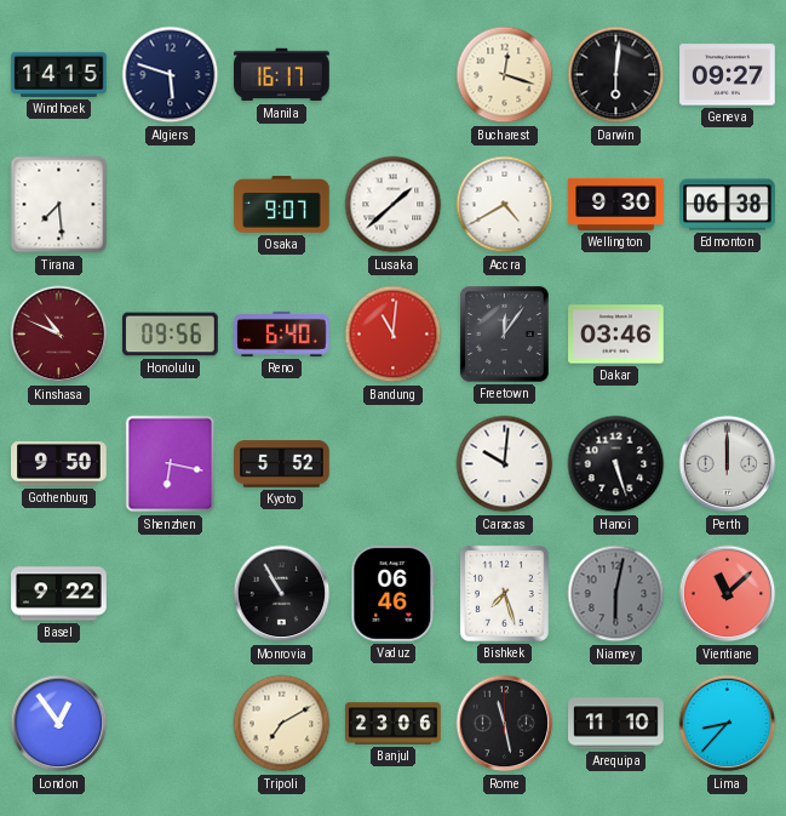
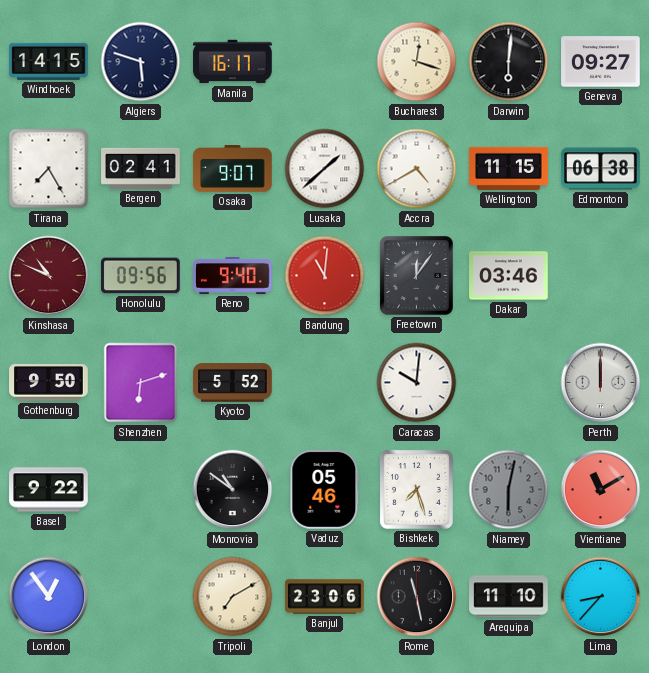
Tirana: 7:29 -> 7:25 (49, 169)
Bergen: none -> 02:41 (141, 168)
Wellington: 9:30 -> 11:15 (509, 168)
Reno: 6:40 -> 9:40 (233, 276)
Shenzhen: 6:17 -> 6:12 (141, 383)
Hanoi: 5:27 -> none (616, 464)
Monrovia: 10:55 -> 10:51 (233, 490)
Vaduz: 06:46 -> 05:46 (325, 490)
Vientiane: 11:08 -> 11:10 (601, 490)
